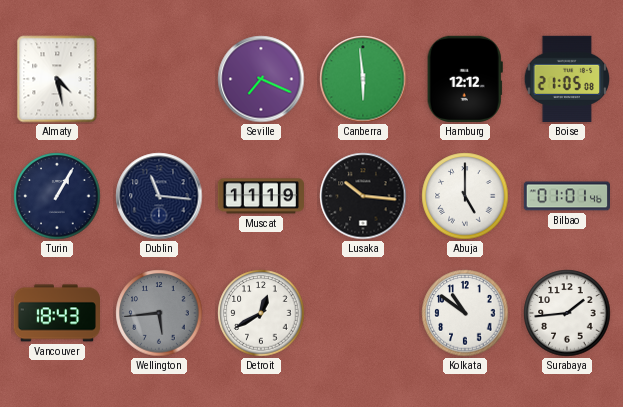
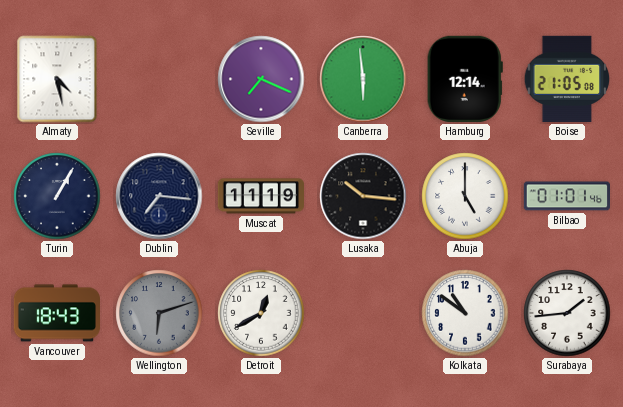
Hamburg: 12:12 -> 12:14 (465, 79)
Dublin: 11:16 -> 7:16 (159, 196)
Wellington: 5:44 -> 6:12 (159, 313)
